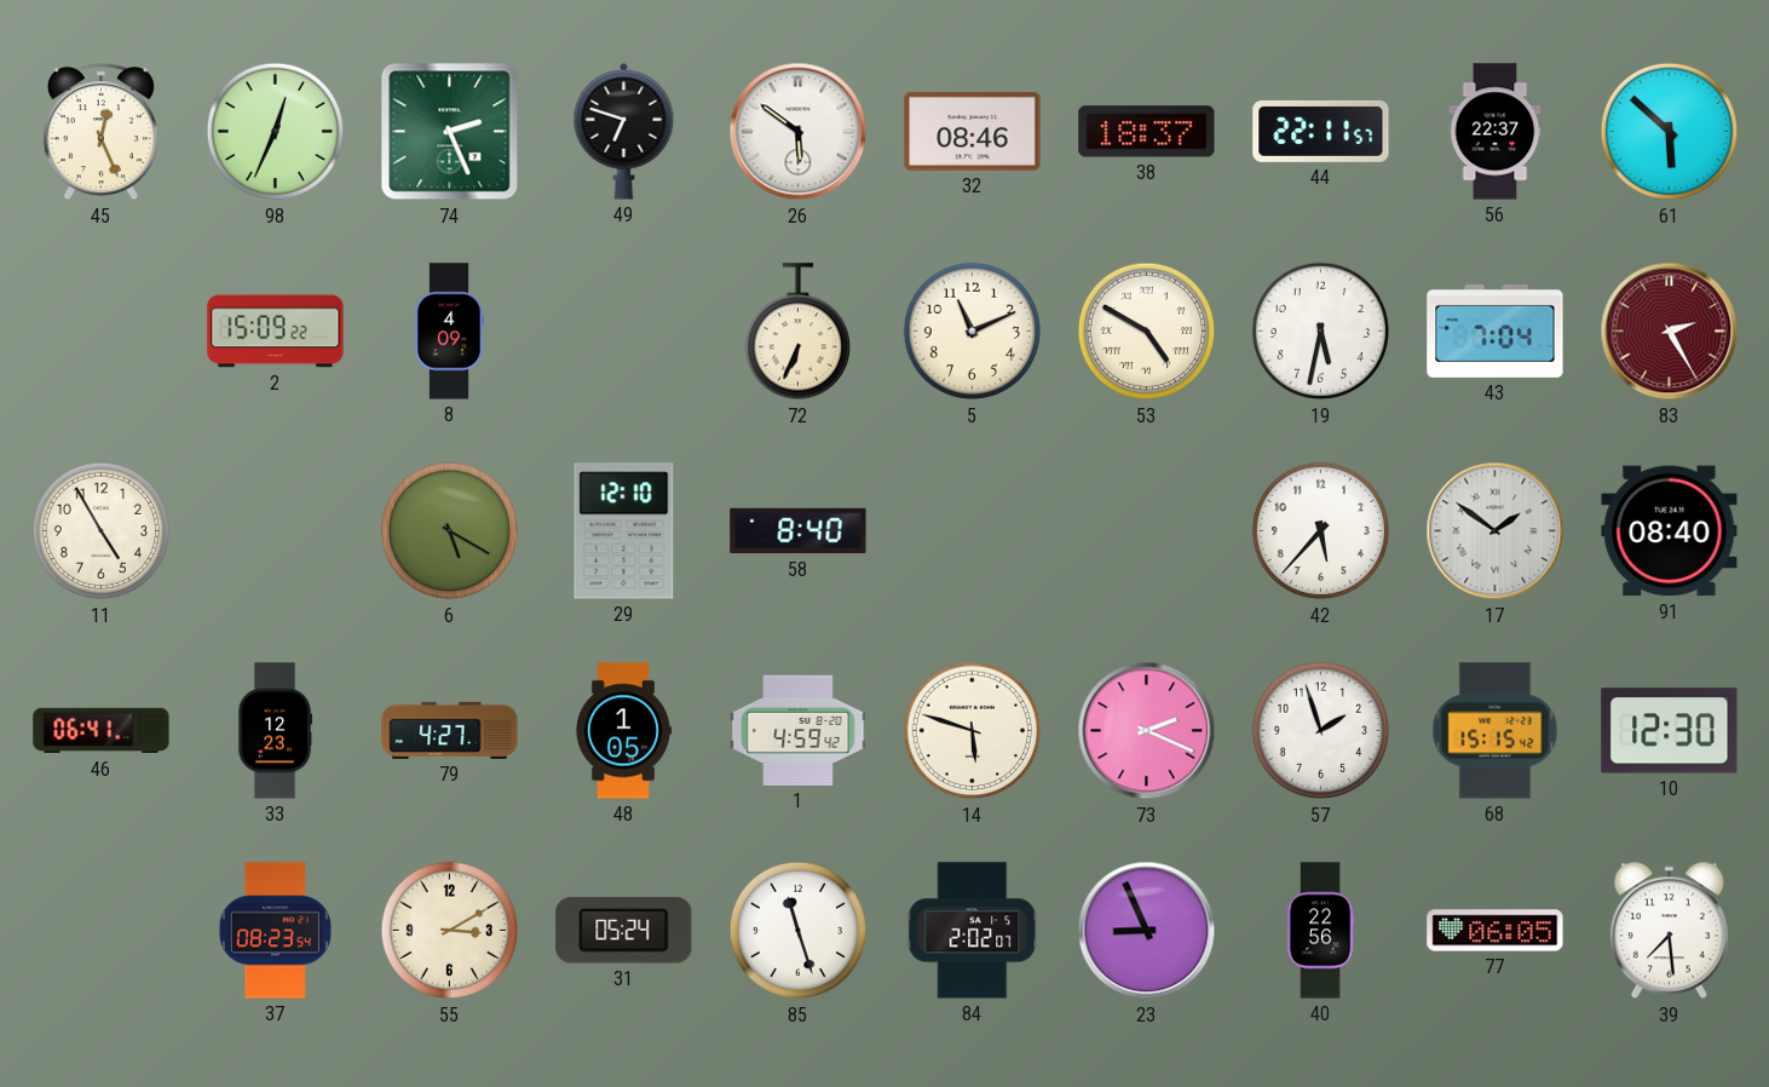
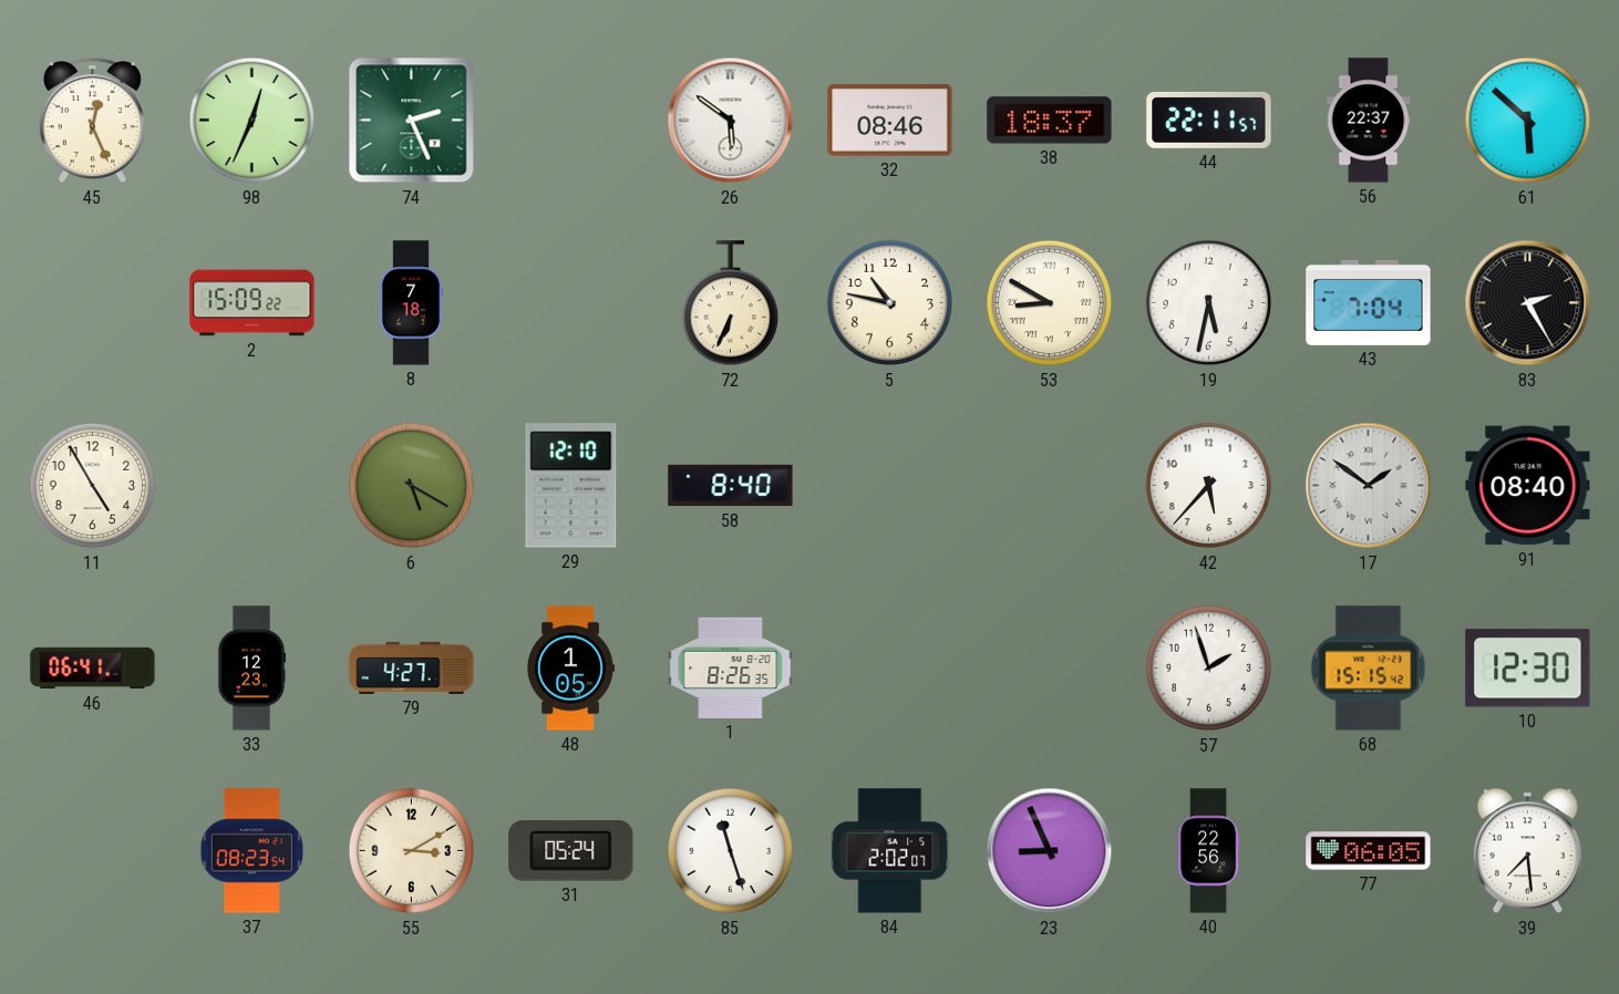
49: 6:48 -> none (624, 131)
8: 4:09 -> 7:18 (410, 303)
5: 11:11 -> 10:47 (890, 303)
53: 4:50 -> 8:50 (1050, 303)
83 dial: burgundy -> black (1528, 303)
1: 4:59 -> 8:26 (731, 667)
14: 5:48 -> none (973, 731)
73: 2:19 -> none (1147, 731)
